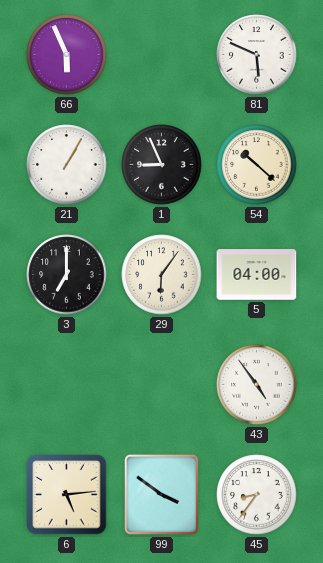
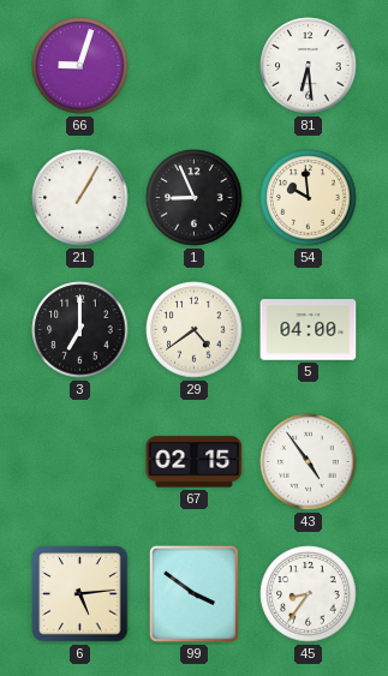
66: 5:56 -> 9:03 (80, 66)
81: 5:49 -> 6:29 (309, 66)
54: 10:22 -> 9:59 (309, 198)
29: 6:06 -> 4:39 (195, 330)
67: none -> 02:15 (195, 462)
